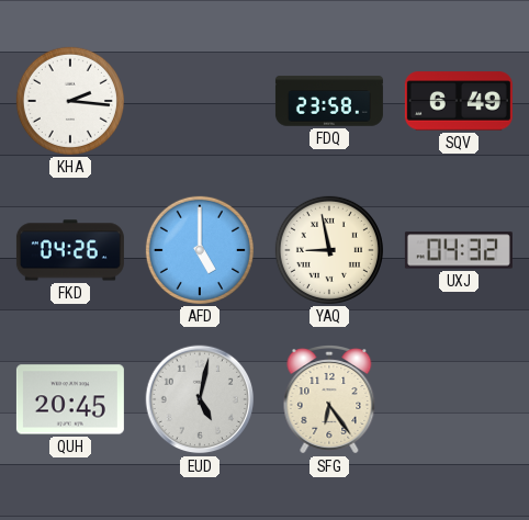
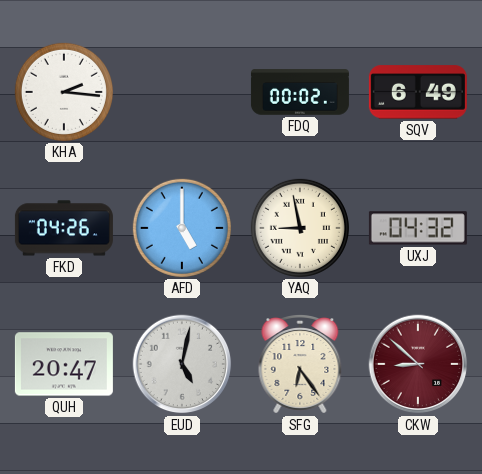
FDQ: 23:58 -> 00:02 (300, 92)
QUH: 20:45 -> 20:47 (64, 364)
CKW: none -> 8:52 (418, 364)
